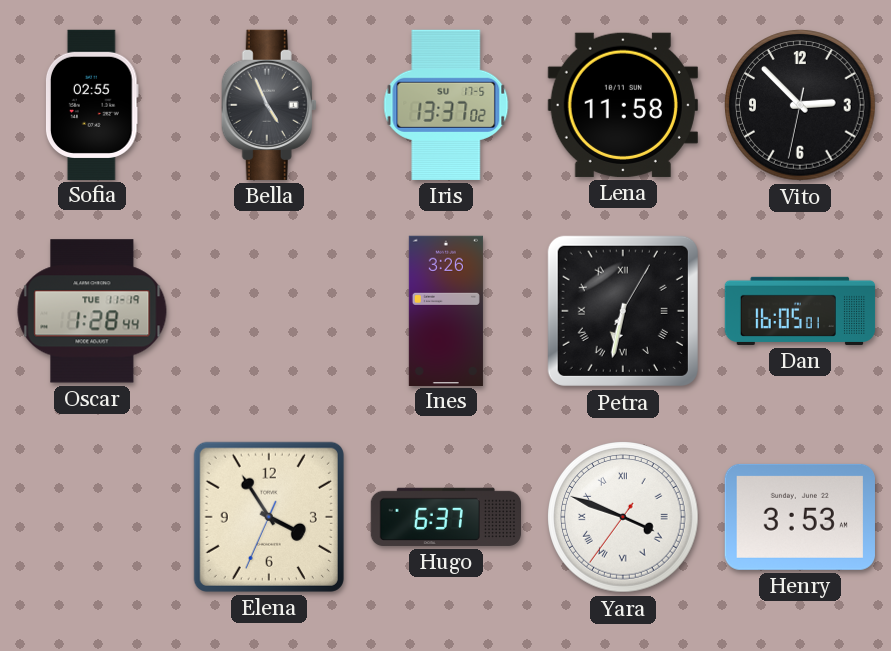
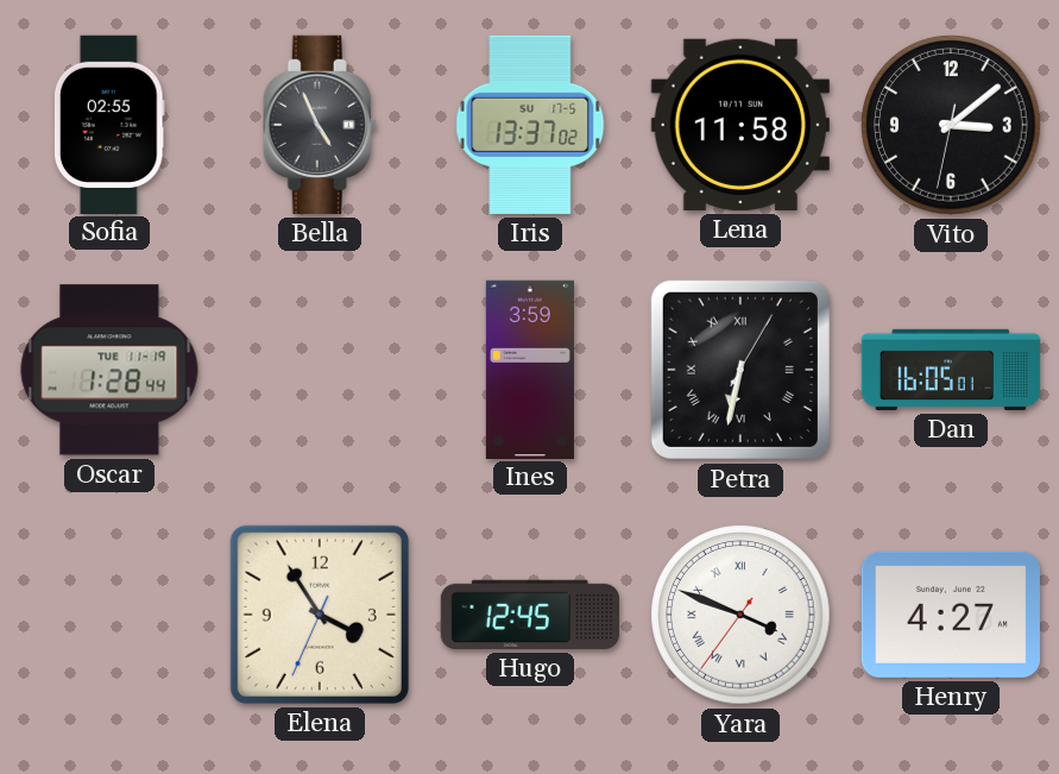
Vito: 2:52 -> 3:08 (951, 125)
Ines: 3:26 -> 3:59 (530, 369)
Hugo: 6:37 -> 12:45 (529, 615)
Henry: 3:53 -> 4:27 (951, 615)
